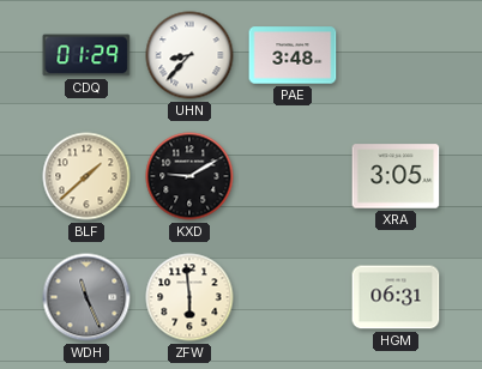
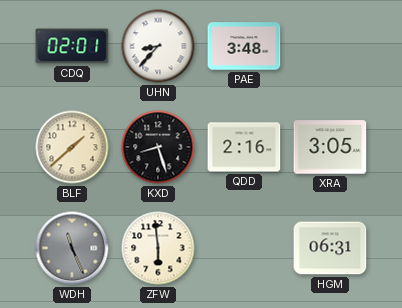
CDQ: 01:29 -> 02:01 (72, 46)
KXD: 9:10 -> 8:27 (158, 147)
QDD: none -> 2:16 (244, 147)
